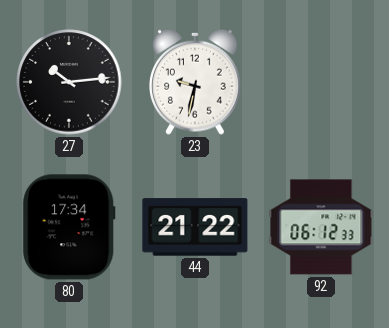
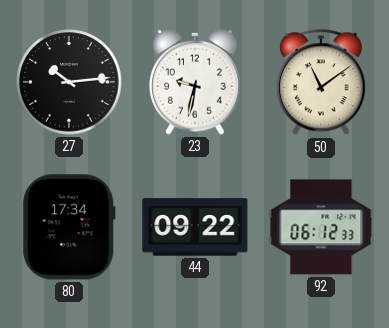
50: none -> 11:09 (321, 83)
44: 21:22 -> 09:22 (195, 227)
